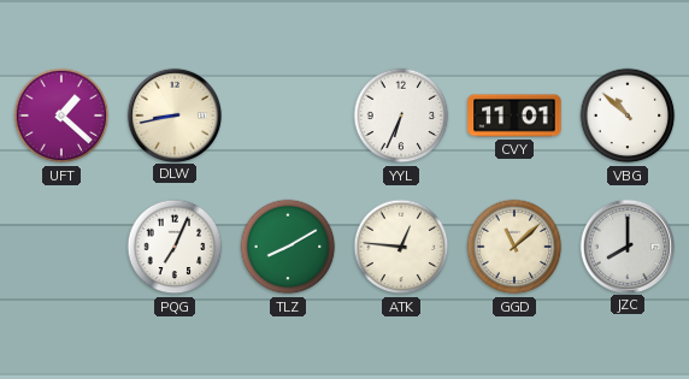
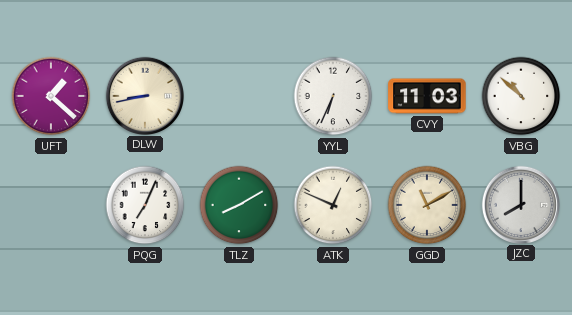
CVY: 11:01 -> 11:03 (427, 96)
ATK: 12:46 -> 12:49 (333, 205)
GGD: 11:08 -> 11:10 (427, 205)
